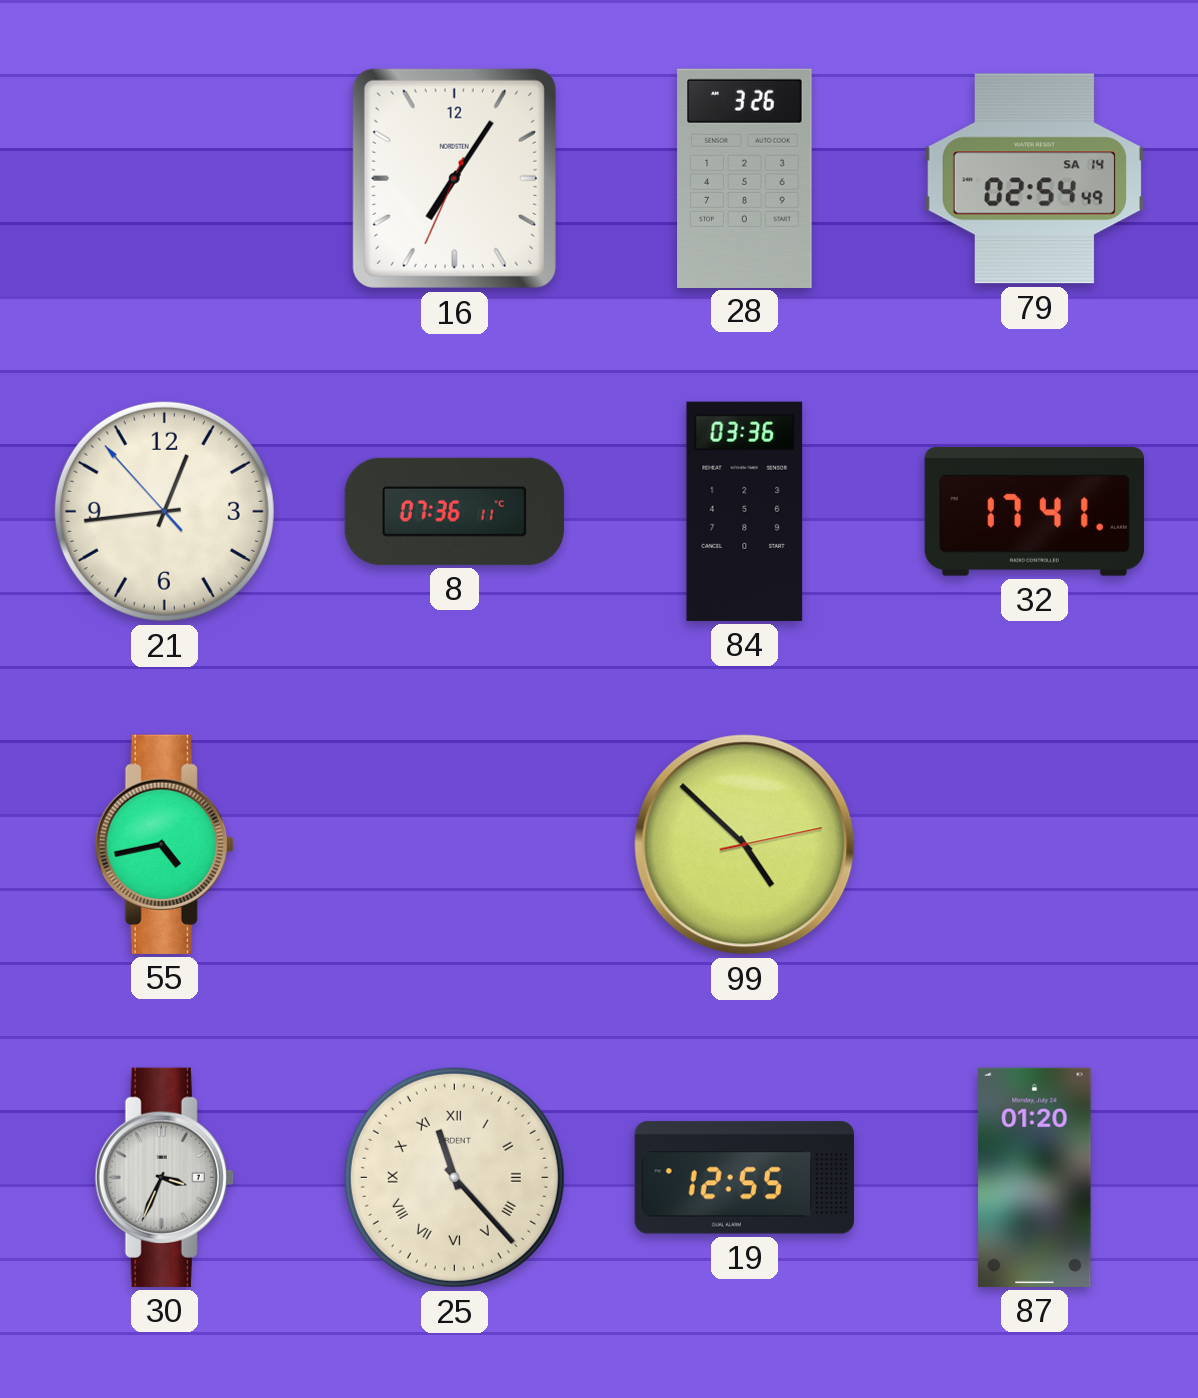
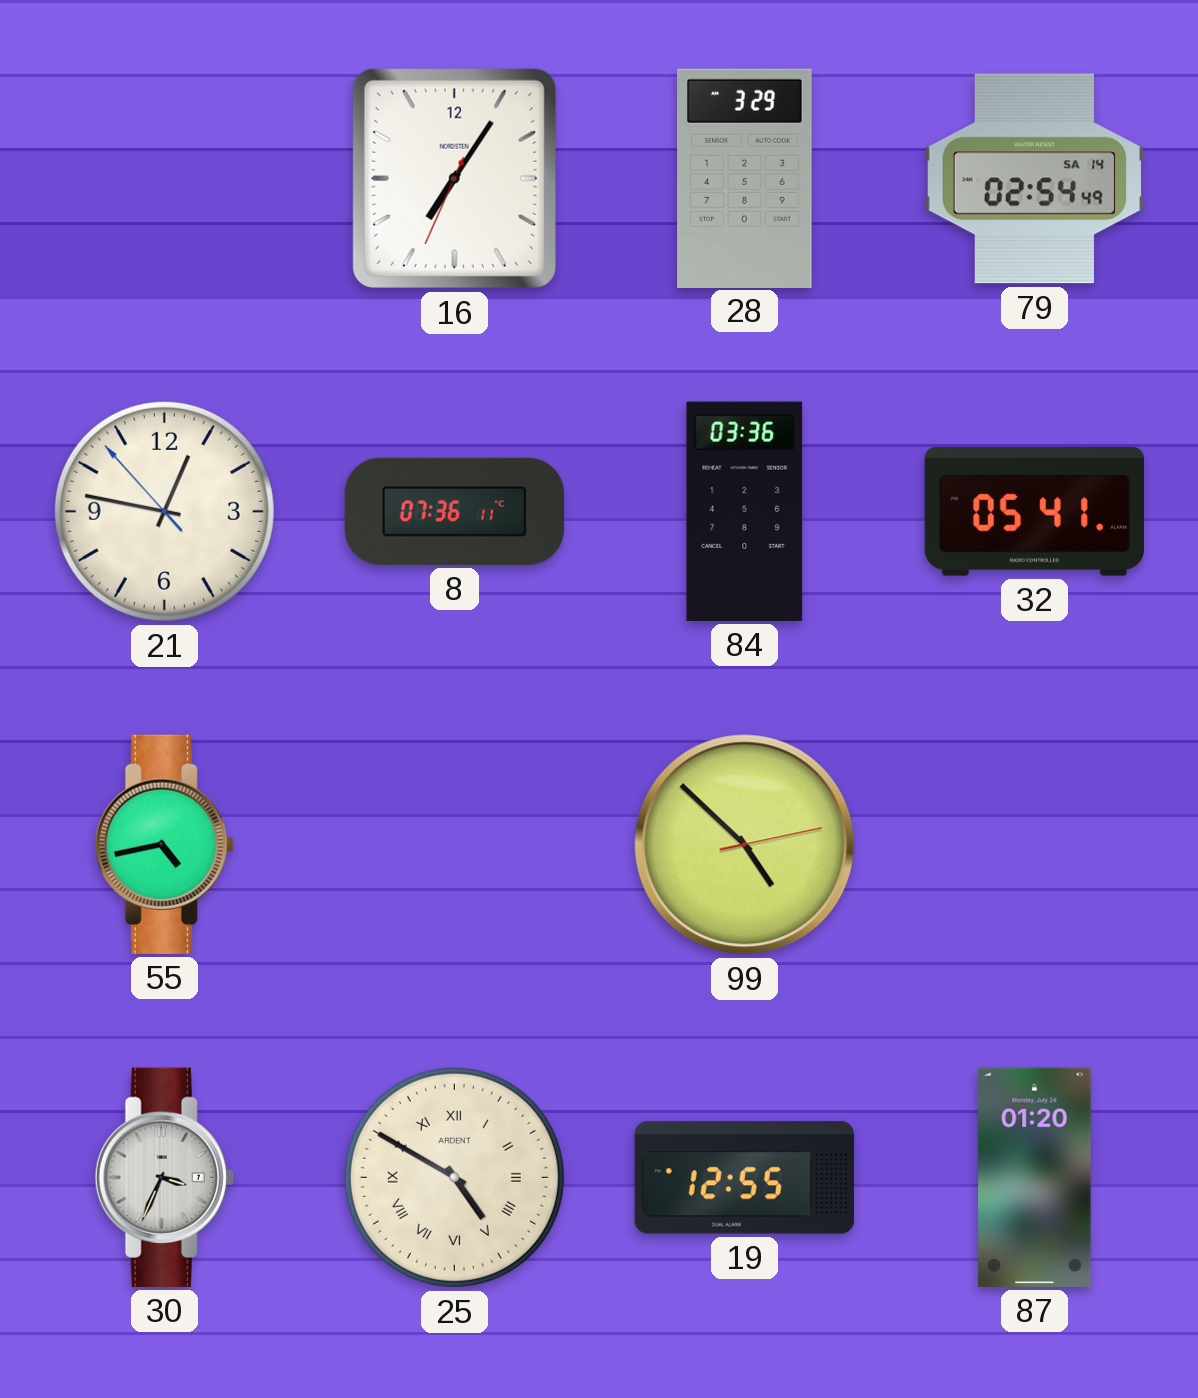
28: 3:26 -> 3:29 (745, 178)
21: 12:43 -> 12:46 (164, 511)
32: 17:41 -> 05:41 (1034, 512)
25: 11:23 -> 4:50 (454, 1177)
